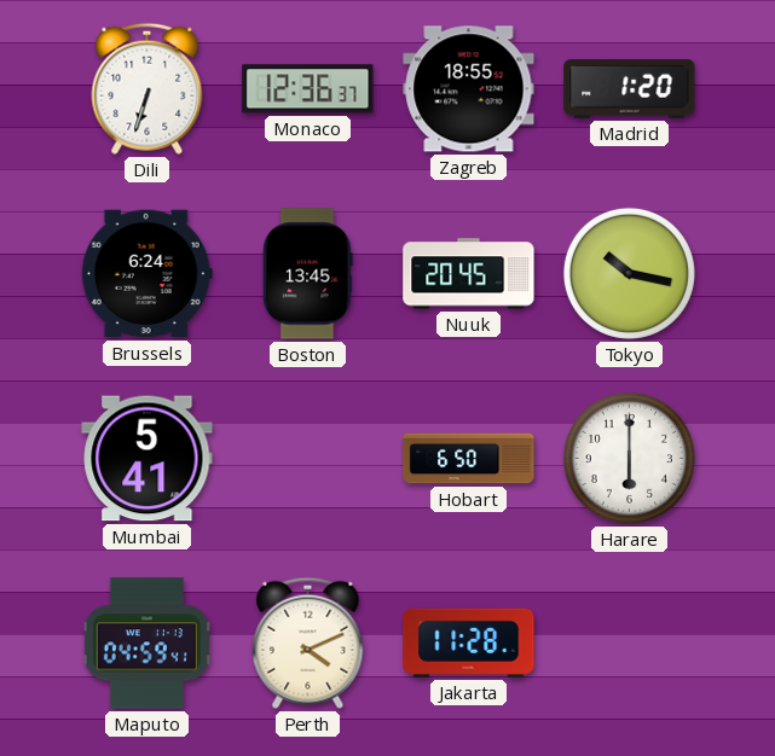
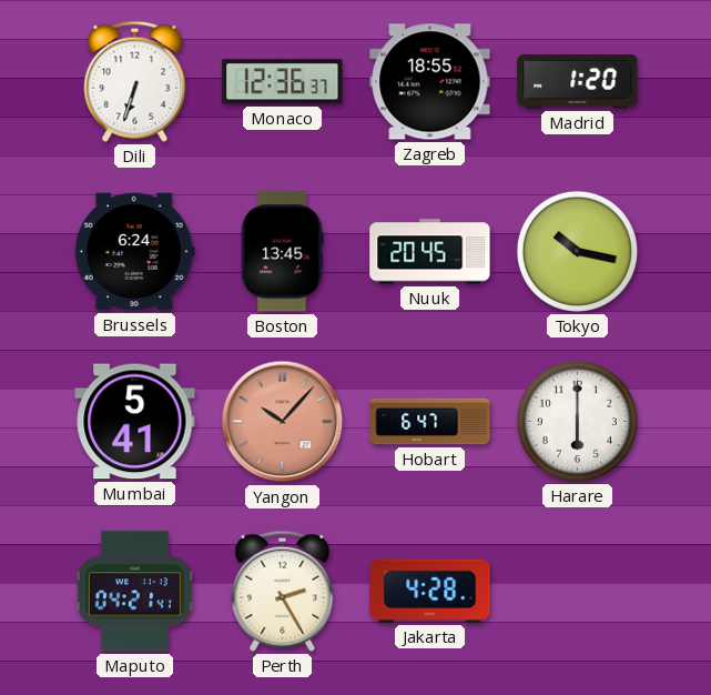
Yangon: none -> 10:07 (283, 422)
Hobart: 6:50 -> 6:47 (430, 422)
Maputo: 04:59 -> 04:21 (134, 592)
Perth: 4:11 -> 2:25 (283, 591)
Jakarta: 11:28 -> 4:28 (430, 591)
